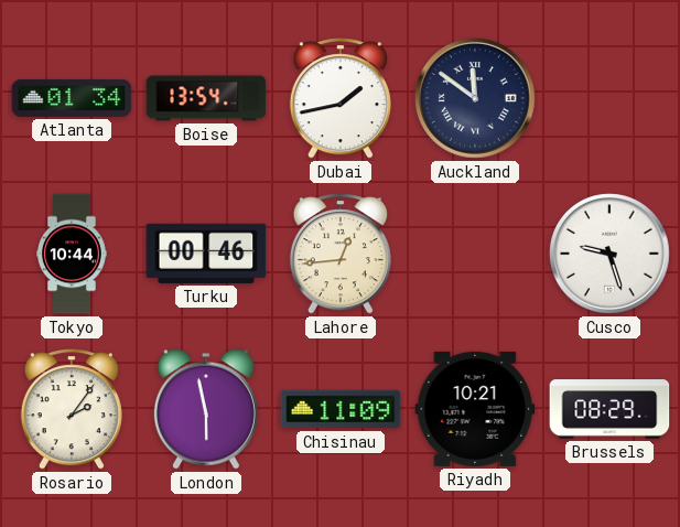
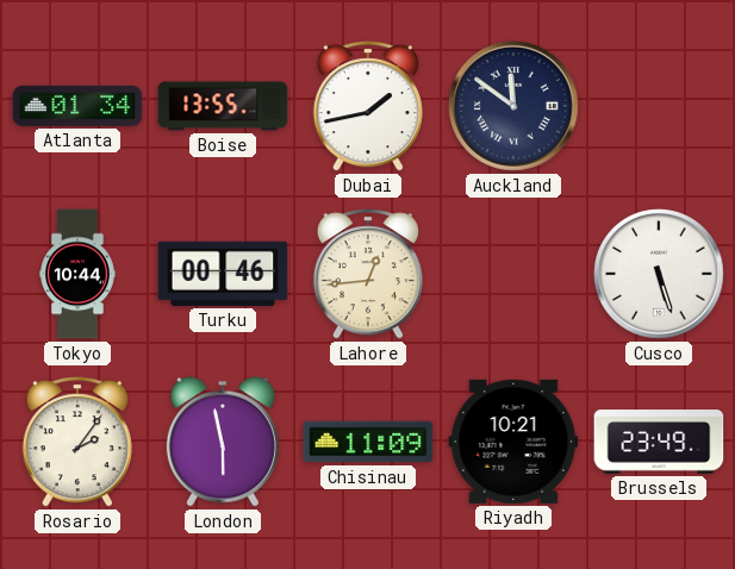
Boise: 13:54 -> 13:55 (223, 106)
Cusco: 9:27 -> 5:27 (659, 274)
Brussels: 08:29 -> 23:49 (659, 442)
